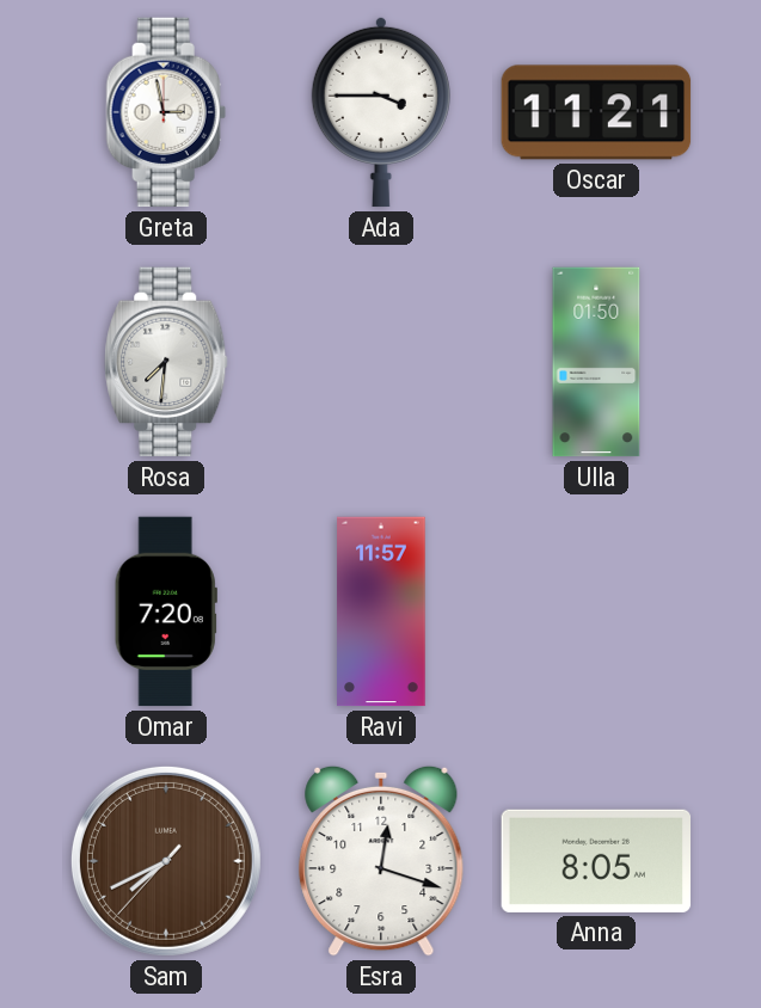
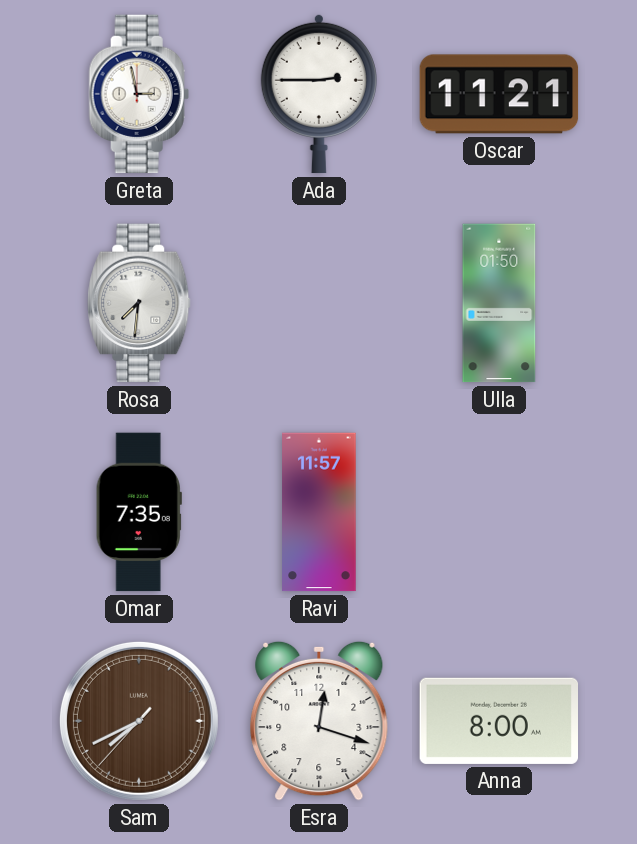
Ada: 3:45 -> 2:45 (319, 94)
Omar: 7:20 -> 7:35 (139, 512)
Anna: 8:05 -> 8:00 (499, 721)
